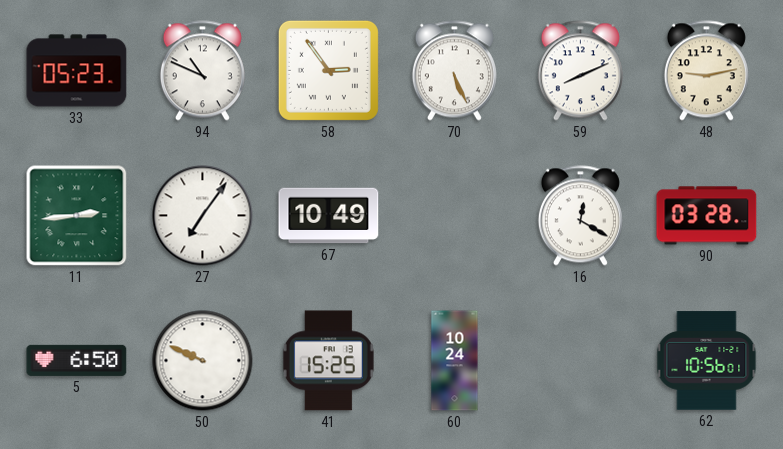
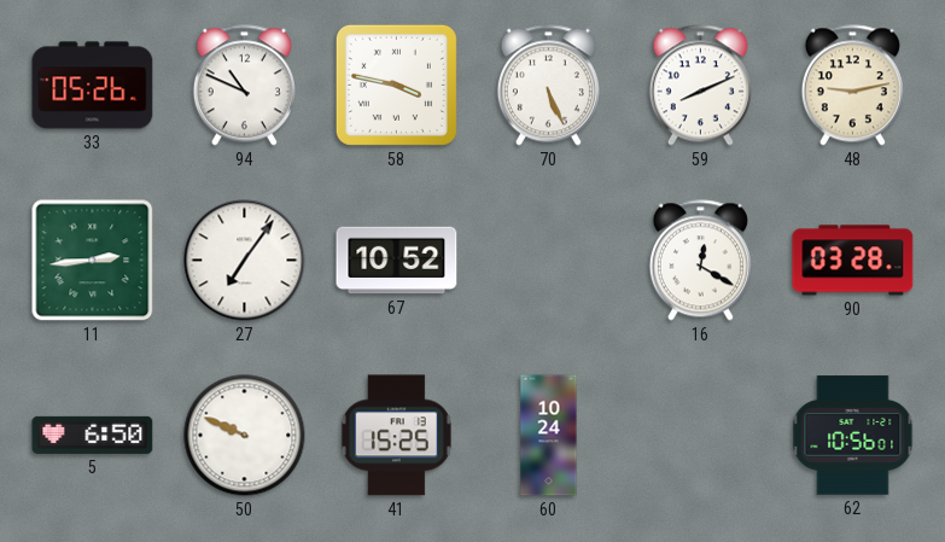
33: 05:23 -> 05:26 (93, 86)
58: 2:54 -> 3:47 (396, 84)
67: 10:49 -> 10:52 (397, 261)
